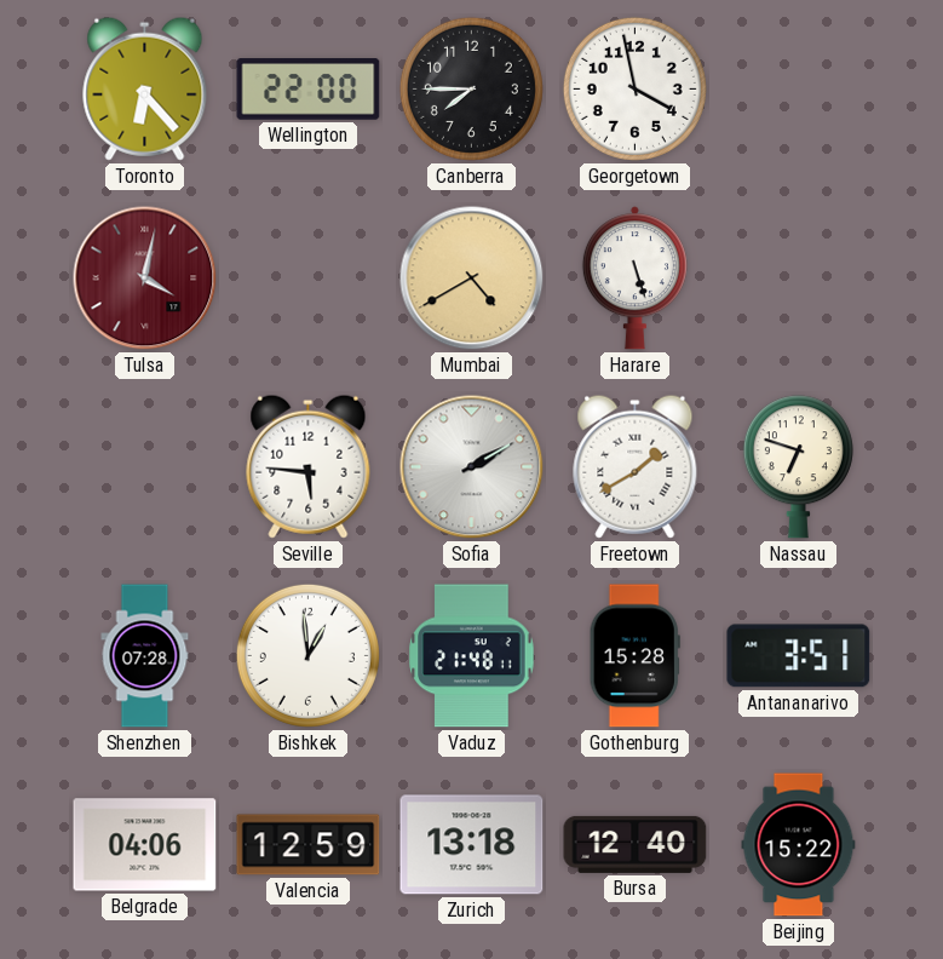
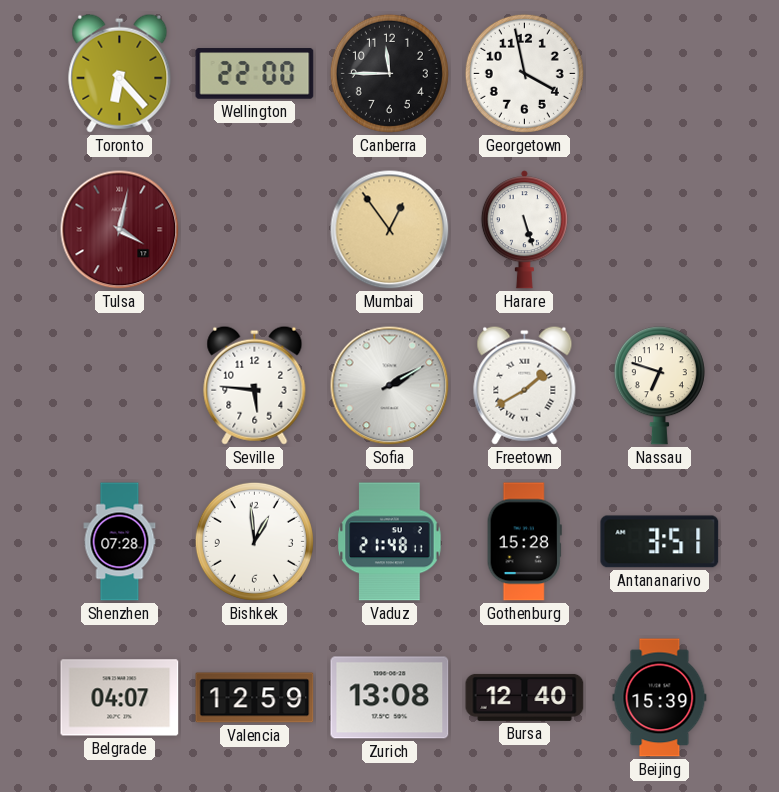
Canberra: 7:45 -> 11:45 (389, 73)
Mumbai: 4:40 -> 12:54 (390, 230)
Belgrade: 04:06 -> 04:07 (120, 698)
Zurich: 13:18 -> 13:08 (390, 698)
Beijing: 15:22 -> 15:39 (660, 698)
